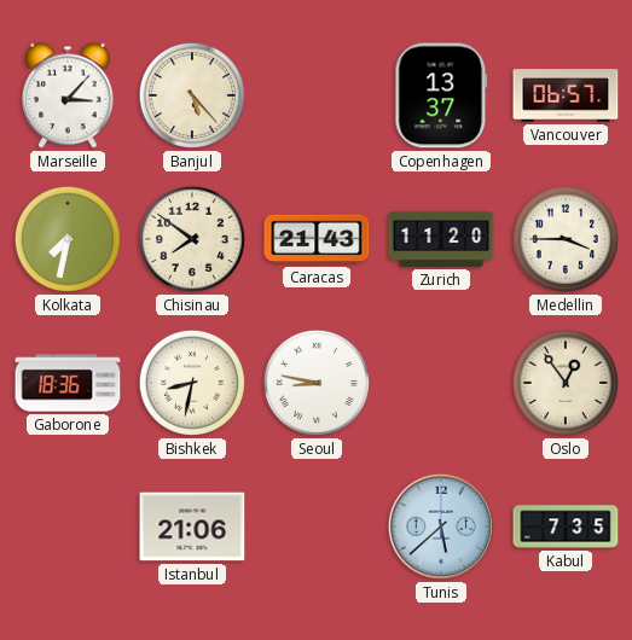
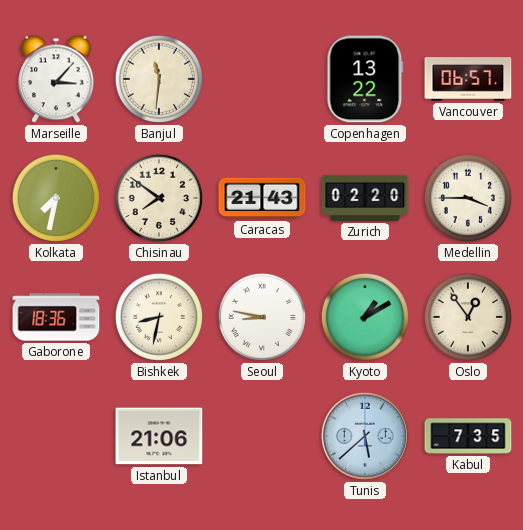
Banjul: 5:23 -> 11:31 (159, 79)
Copenhagen: 13:37 -> 13:22 (365, 79)
Zurich: 11:20 -> 02:20 (365, 198)
Kyoto: none -> 1:10 (365, 317)
